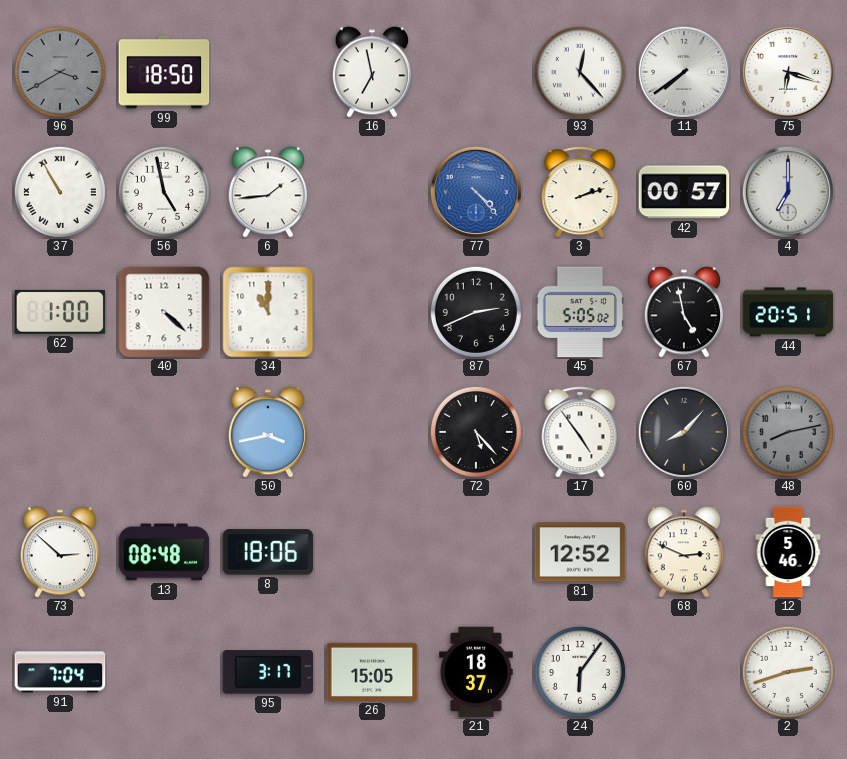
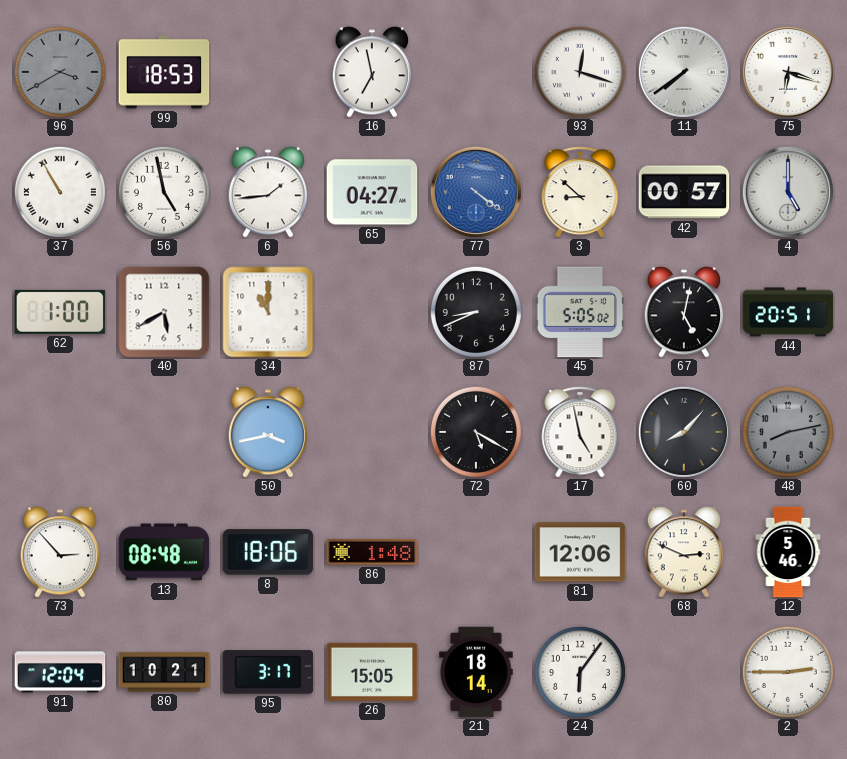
99: 18:50 -> 18:53 (164, 72)
93: 12:23 -> 12:18 (580, 72)
65: none -> 04:27 (372, 192)
77: 4:23 -> 4:21 (476, 192)
3: 2:12 -> 8:52 (580, 192)
4: 7:00 -> 5:00 (788, 192)
40: 4:22 -> 5:40 (164, 312)
87: 2:41 -> 8:41 (476, 312)
67: 4:58 -> 5:02 (683, 312)
72: 5:23 -> 5:20 (476, 432)
17: 4:54 -> 4:58 (580, 432)
73: 2:52 -> 2:53 (59, 552)
86: none -> 1:48 (372, 553)
81: 12:52 -> 12:06 (580, 552)
91: 7:04 -> 12:04 (60, 672)
80: none -> 10:21 (164, 672)
21: 18:37 -> 18:14 (476, 672)
2: 2:42 -> 2:45 (788, 672)
